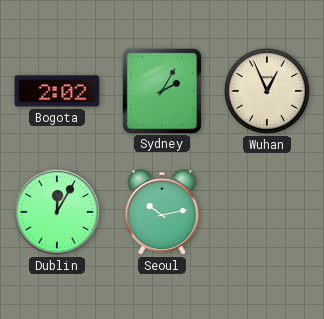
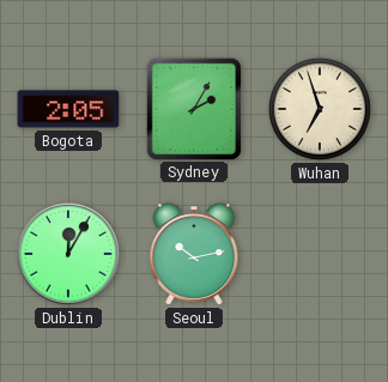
Bogota: 2:02 -> 2:05 (68, 109)
Wuhan: 12:56 -> 6:57 (320, 109)
